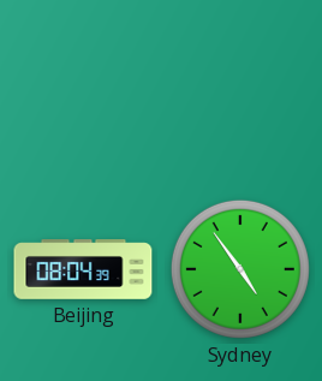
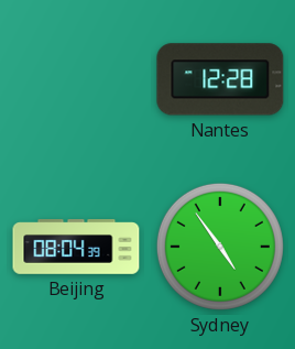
Nantes: none -> 12:28 (220, 79)
